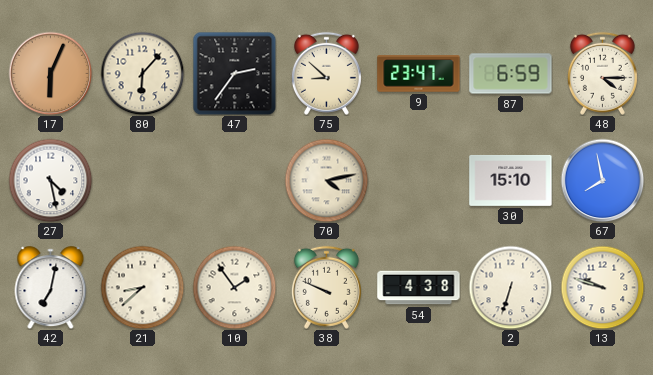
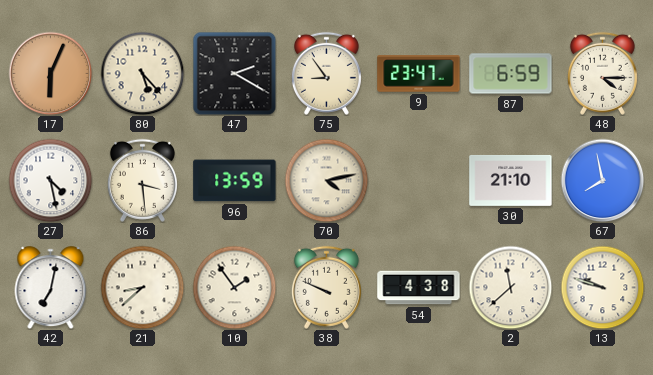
80: 6:07 -> 5:23 (142, 73)
47: 2:36 -> 2:20 (234, 73)
75: 8:52 -> 8:54 (326, 73)
86: none -> 3:29 (142, 180)
96: none -> 13:59 (235, 181)
30: 15:10 -> 21:10 (511, 180)
2: 6:33 -> 11:38 (510, 287)
